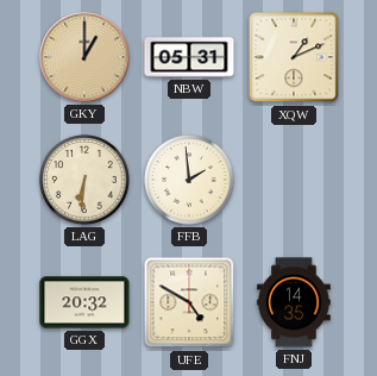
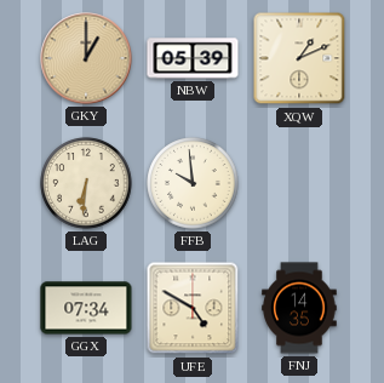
NBW: 05:31 -> 05:39 (193, 58)
FFB: 1:59 -> 9:59 (193, 183)
GGX: 20:32 -> 07:34 (86, 308)
